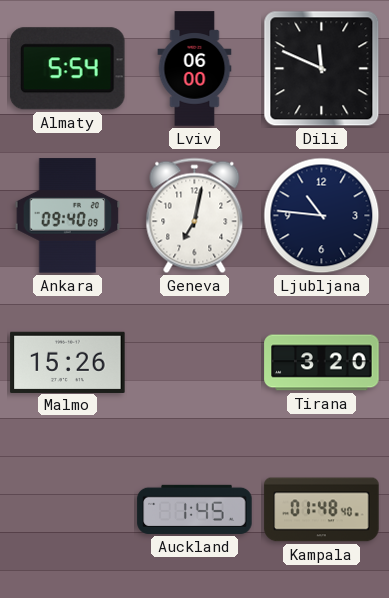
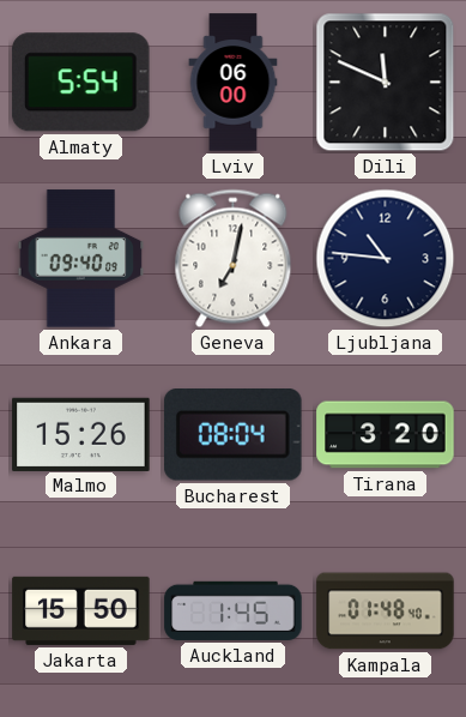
Bucharest: none -> 08:04 (232, 435)
Jakarta: none -> 15:50 (81, 610)
